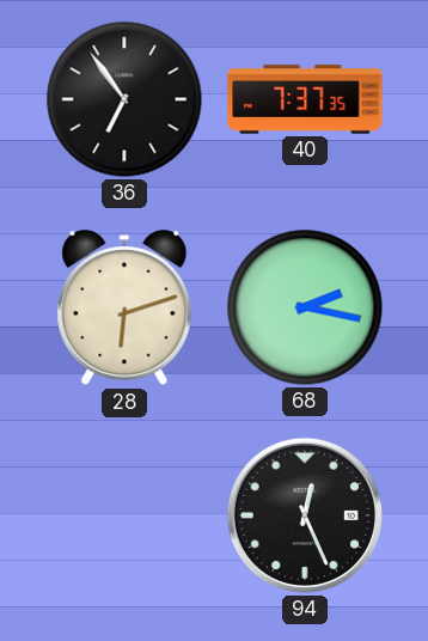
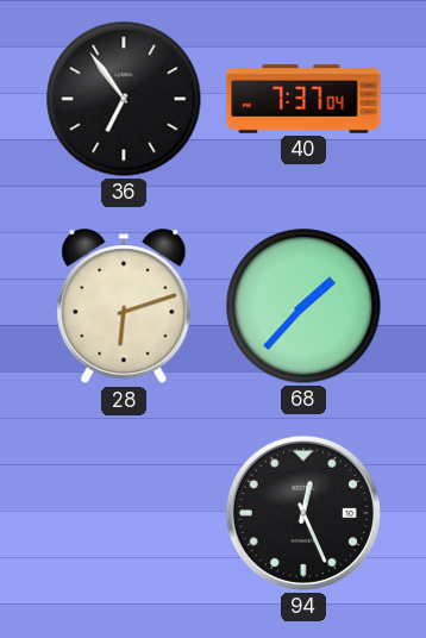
40: 7:37:35 -> 7:37:04 (303, 99)
68: 2:17 -> 1:37 (303, 306)
